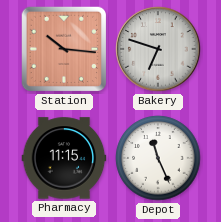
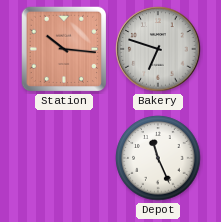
Pharmacy: 11:15 -> none (64, 158)
